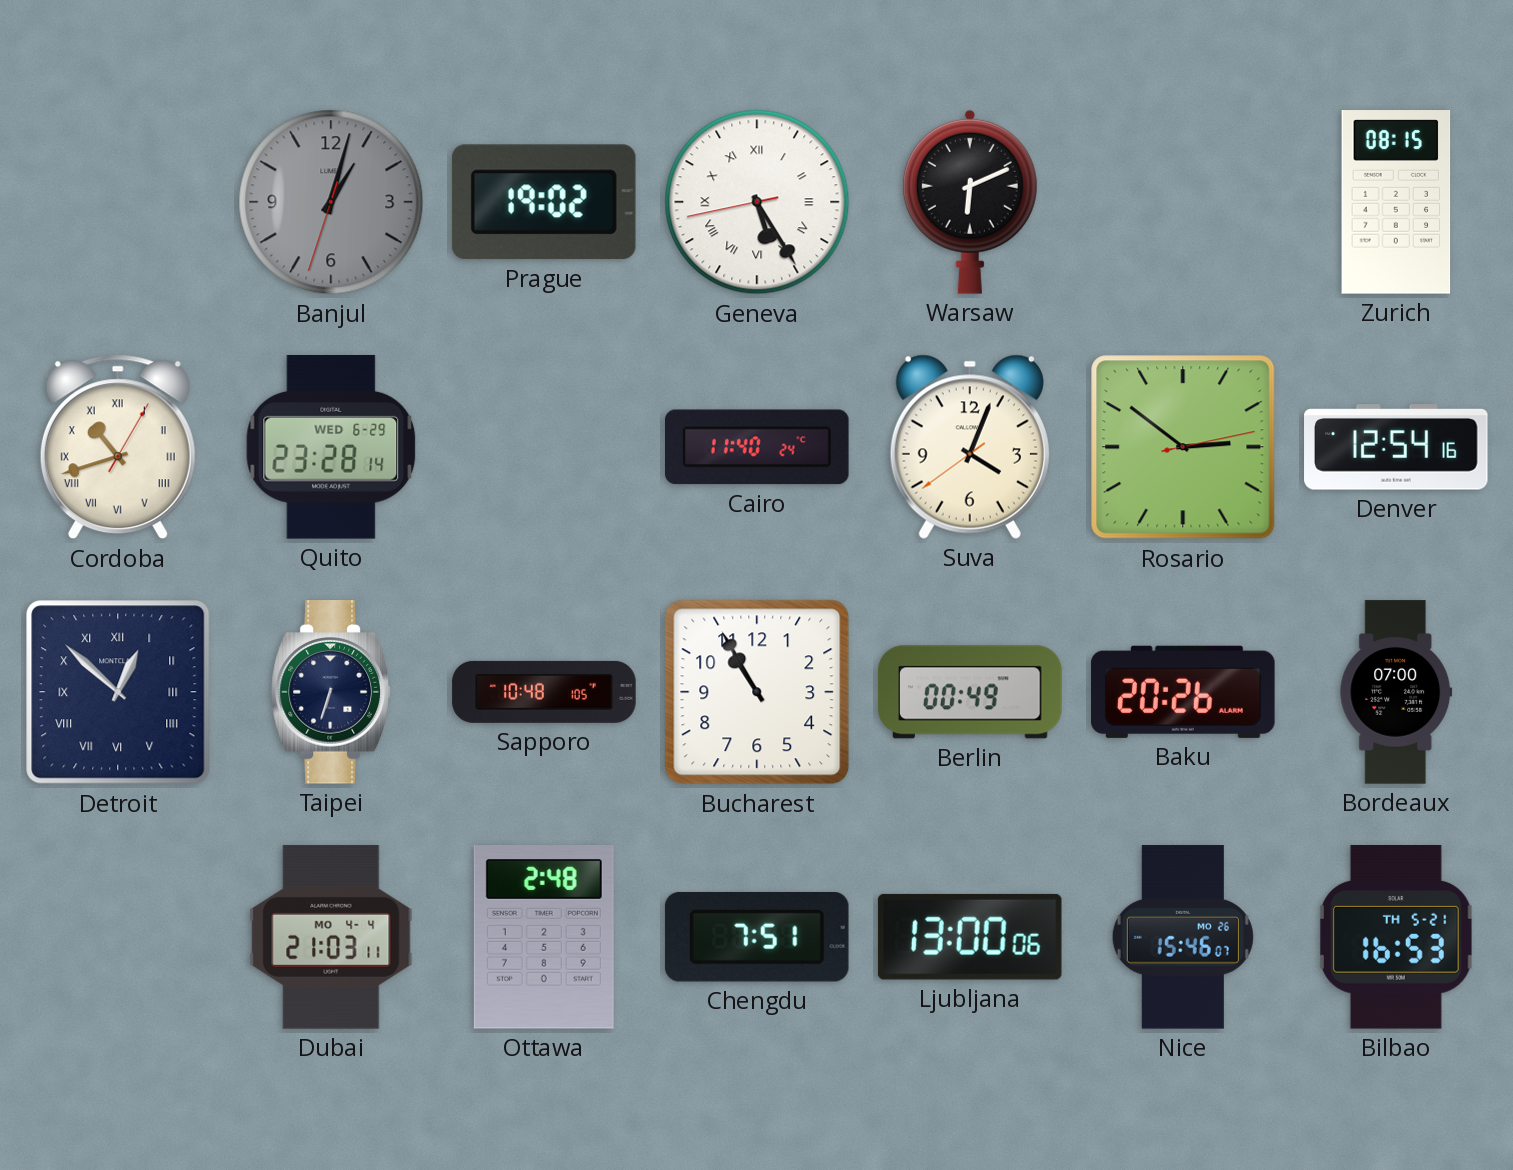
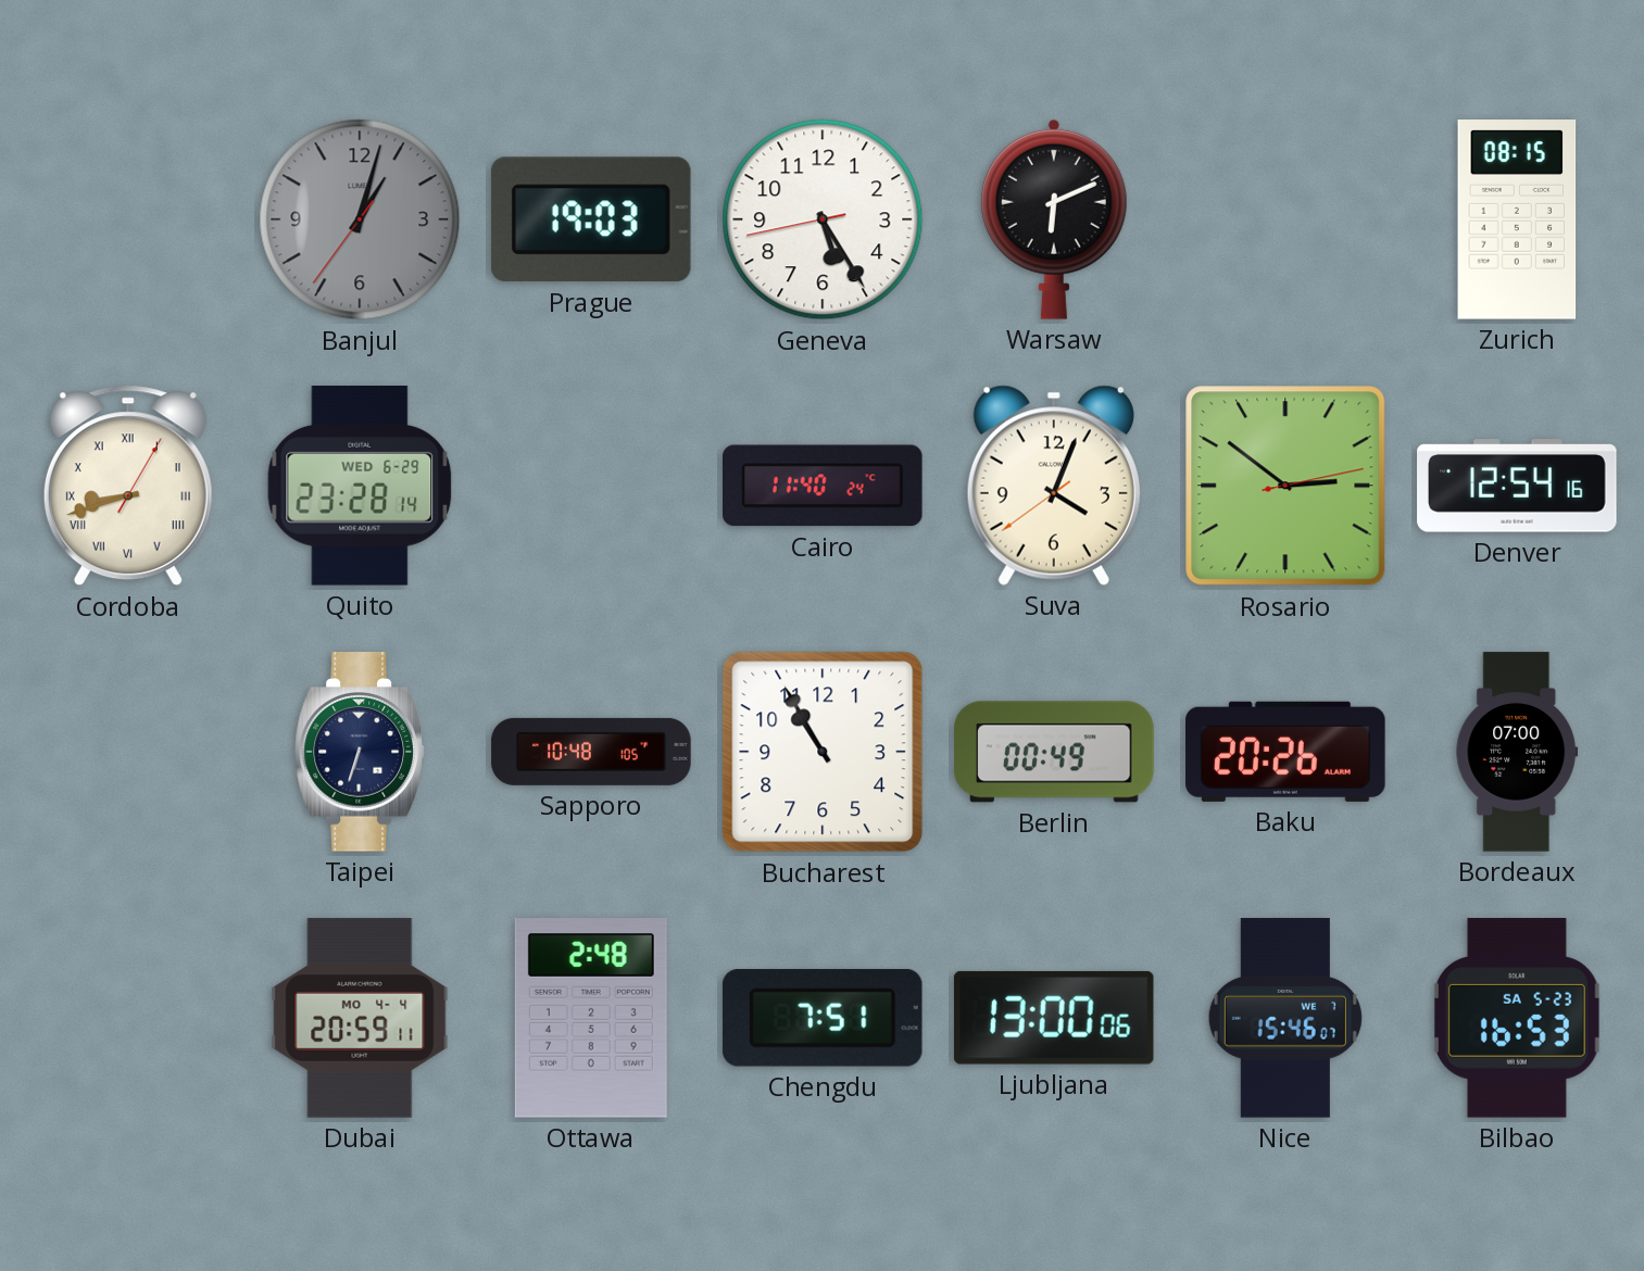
Banjul: 1:02:33 -> 1:02:36 (360, 219)
Prague: 19:02 -> 19:03 (591, 219)
Geneva numerals: Roman -> Arabic (823, 219)
Cordoba: 10:42 -> 8:42 (128, 486)
Detroit: 12:52 -> none (118, 692)
Dubai: 21:03 -> 20:59 (360, 1018)
Nice date: MO 26 -> WE 7 (1285, 1018)
Bilbao date: TH 5-21 -> SA 5-23 (1517, 1019)
